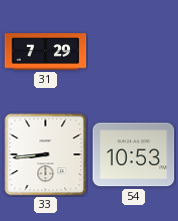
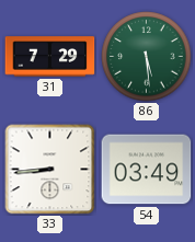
86: none -> 5:29 (147, 57)
54: 10:53 -> 03:49 (147, 170)
